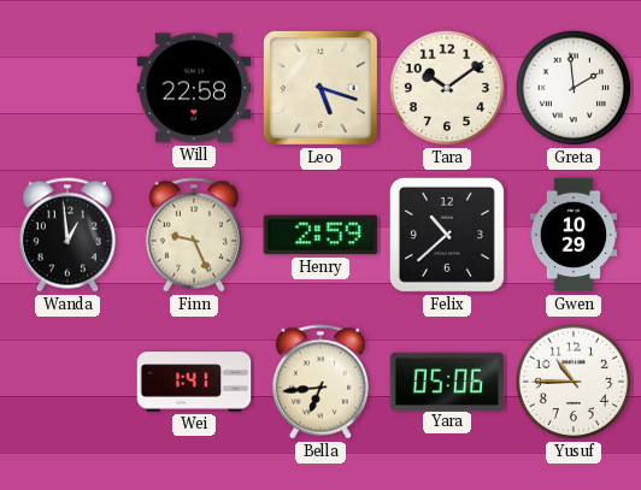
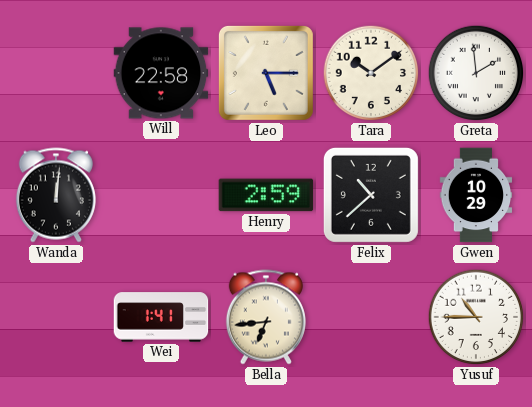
Leo: 5:18 -> 5:15 (266, 73)
Wanda: 12:59 -> 12:01 (56, 195)
Finn: 9:26 -> none (194, 235)
Yara: 05:06 -> none (447, 380)
